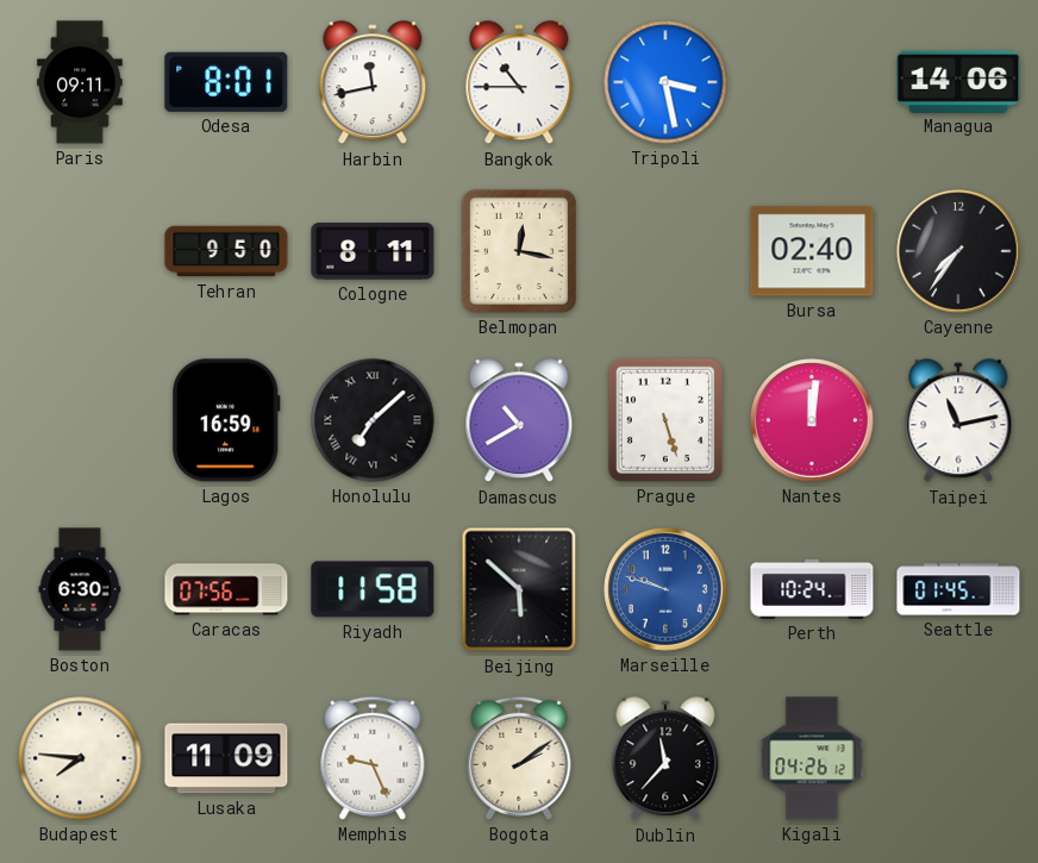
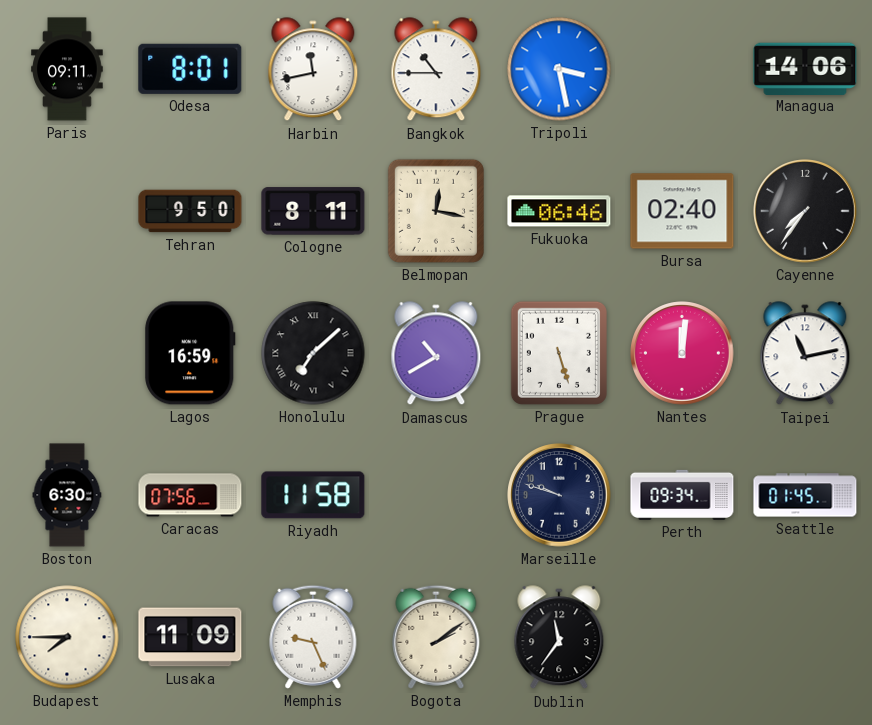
Fukuoka: none -> 06:46 (559, 211)
Beijing: 5:52 -> none (519, 589)
Marseille dial: blue -> navy (559, 495)
Perth: 10:24 -> 09:34 (682, 495)
Budapest: 7:46 -> 7:45 (67, 637)
Dublin: 11:37 -> 11:36 (559, 638)
Kigali: 04:26 -> none (812, 758)
